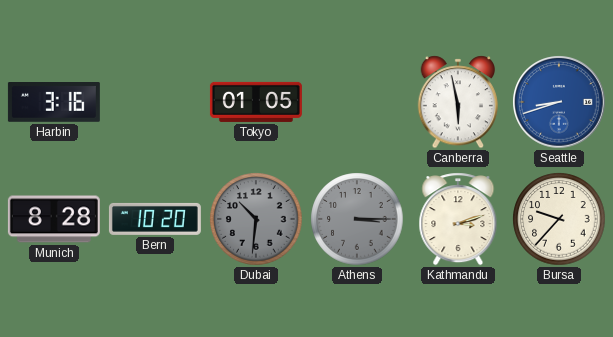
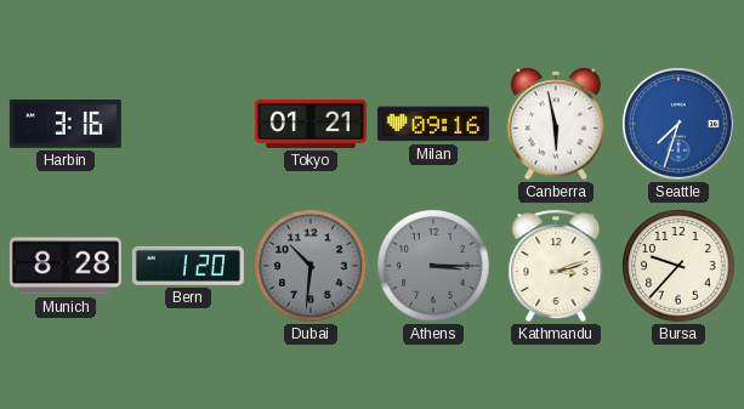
Tokyo: 01:05 -> 01:21 (311, 124)
Milan: none -> 09:16 (433, 124)
Seattle: 8:42 -> 7:33 (678, 124)
Bern: 10:20 -> 1:20 (188, 266)
